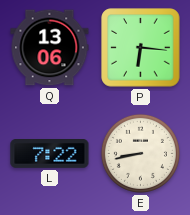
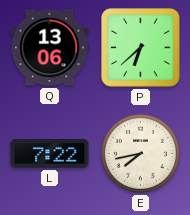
P: 6:16 -> 6:38 (141, 48)
E: 8:43 -> 7:43 (140, 153)
